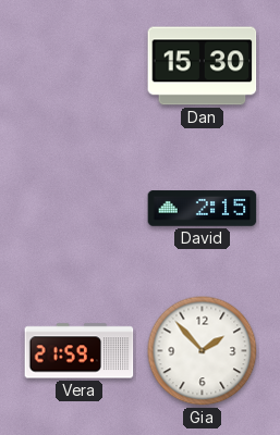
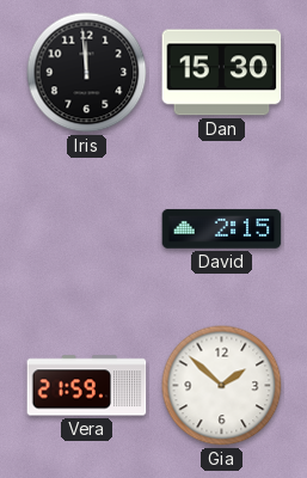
Iris: none -> 11:59 (87, 73)
Gia: 1:53 -> 1:52 (222, 386)
